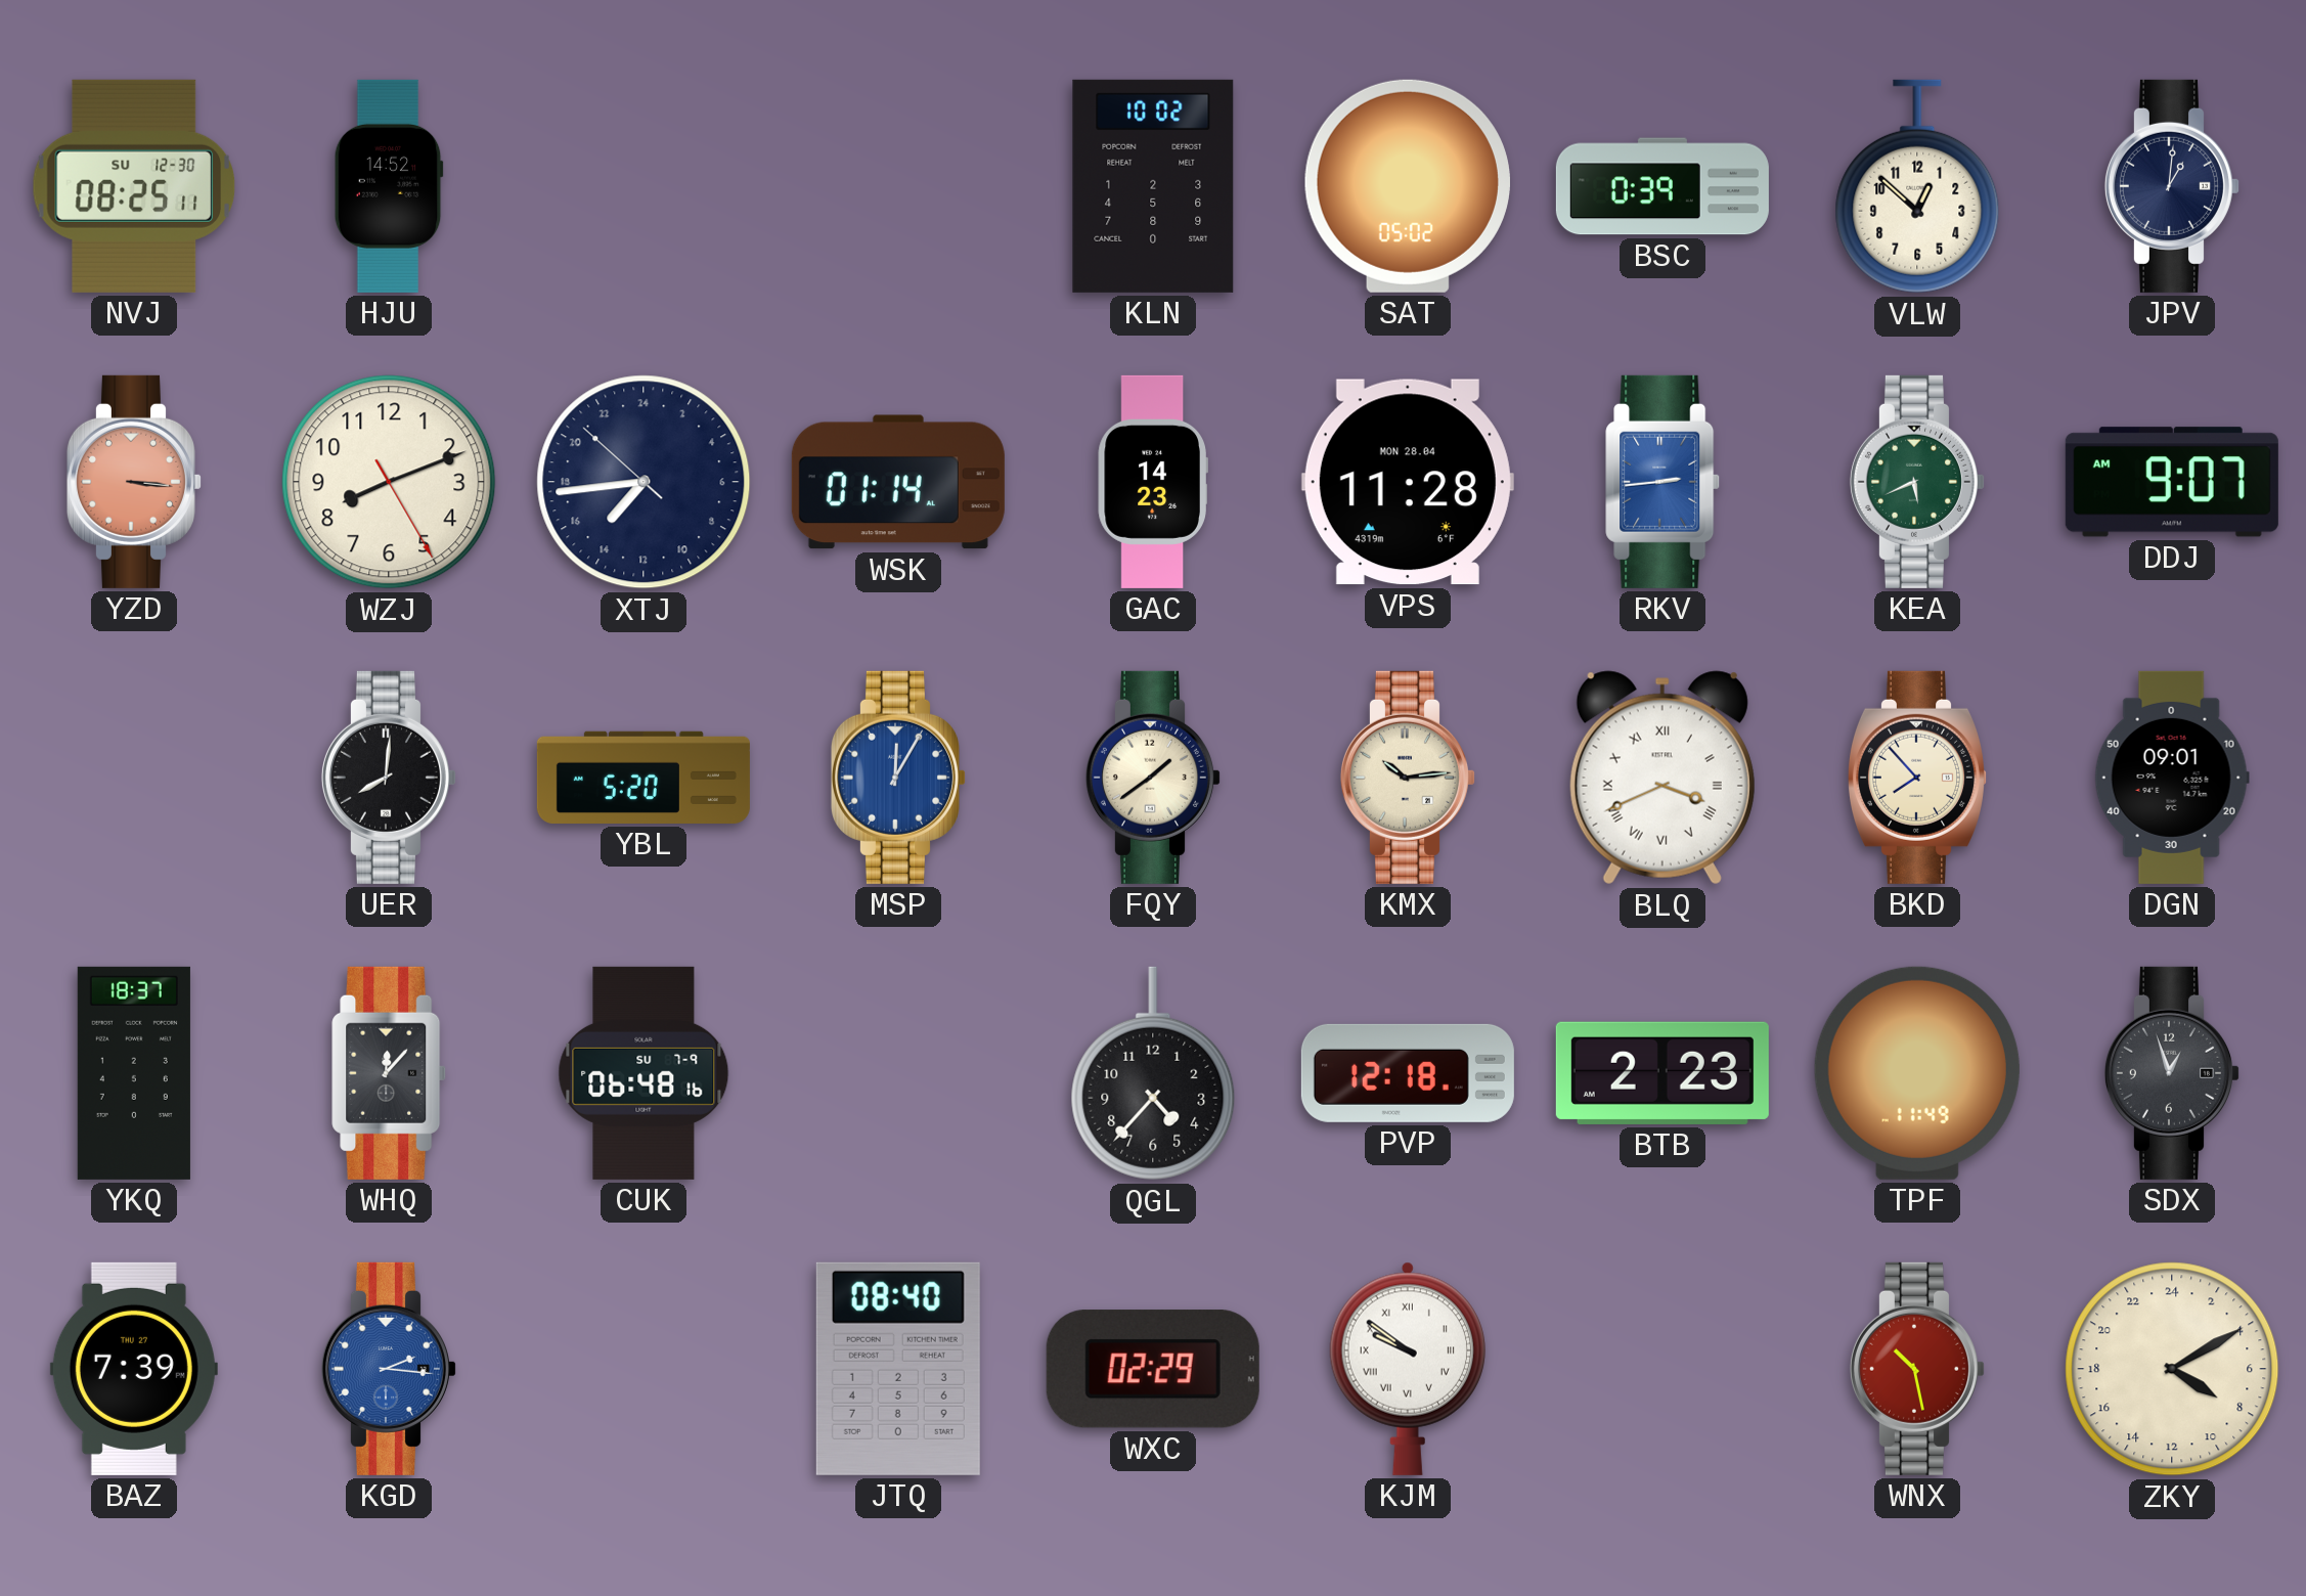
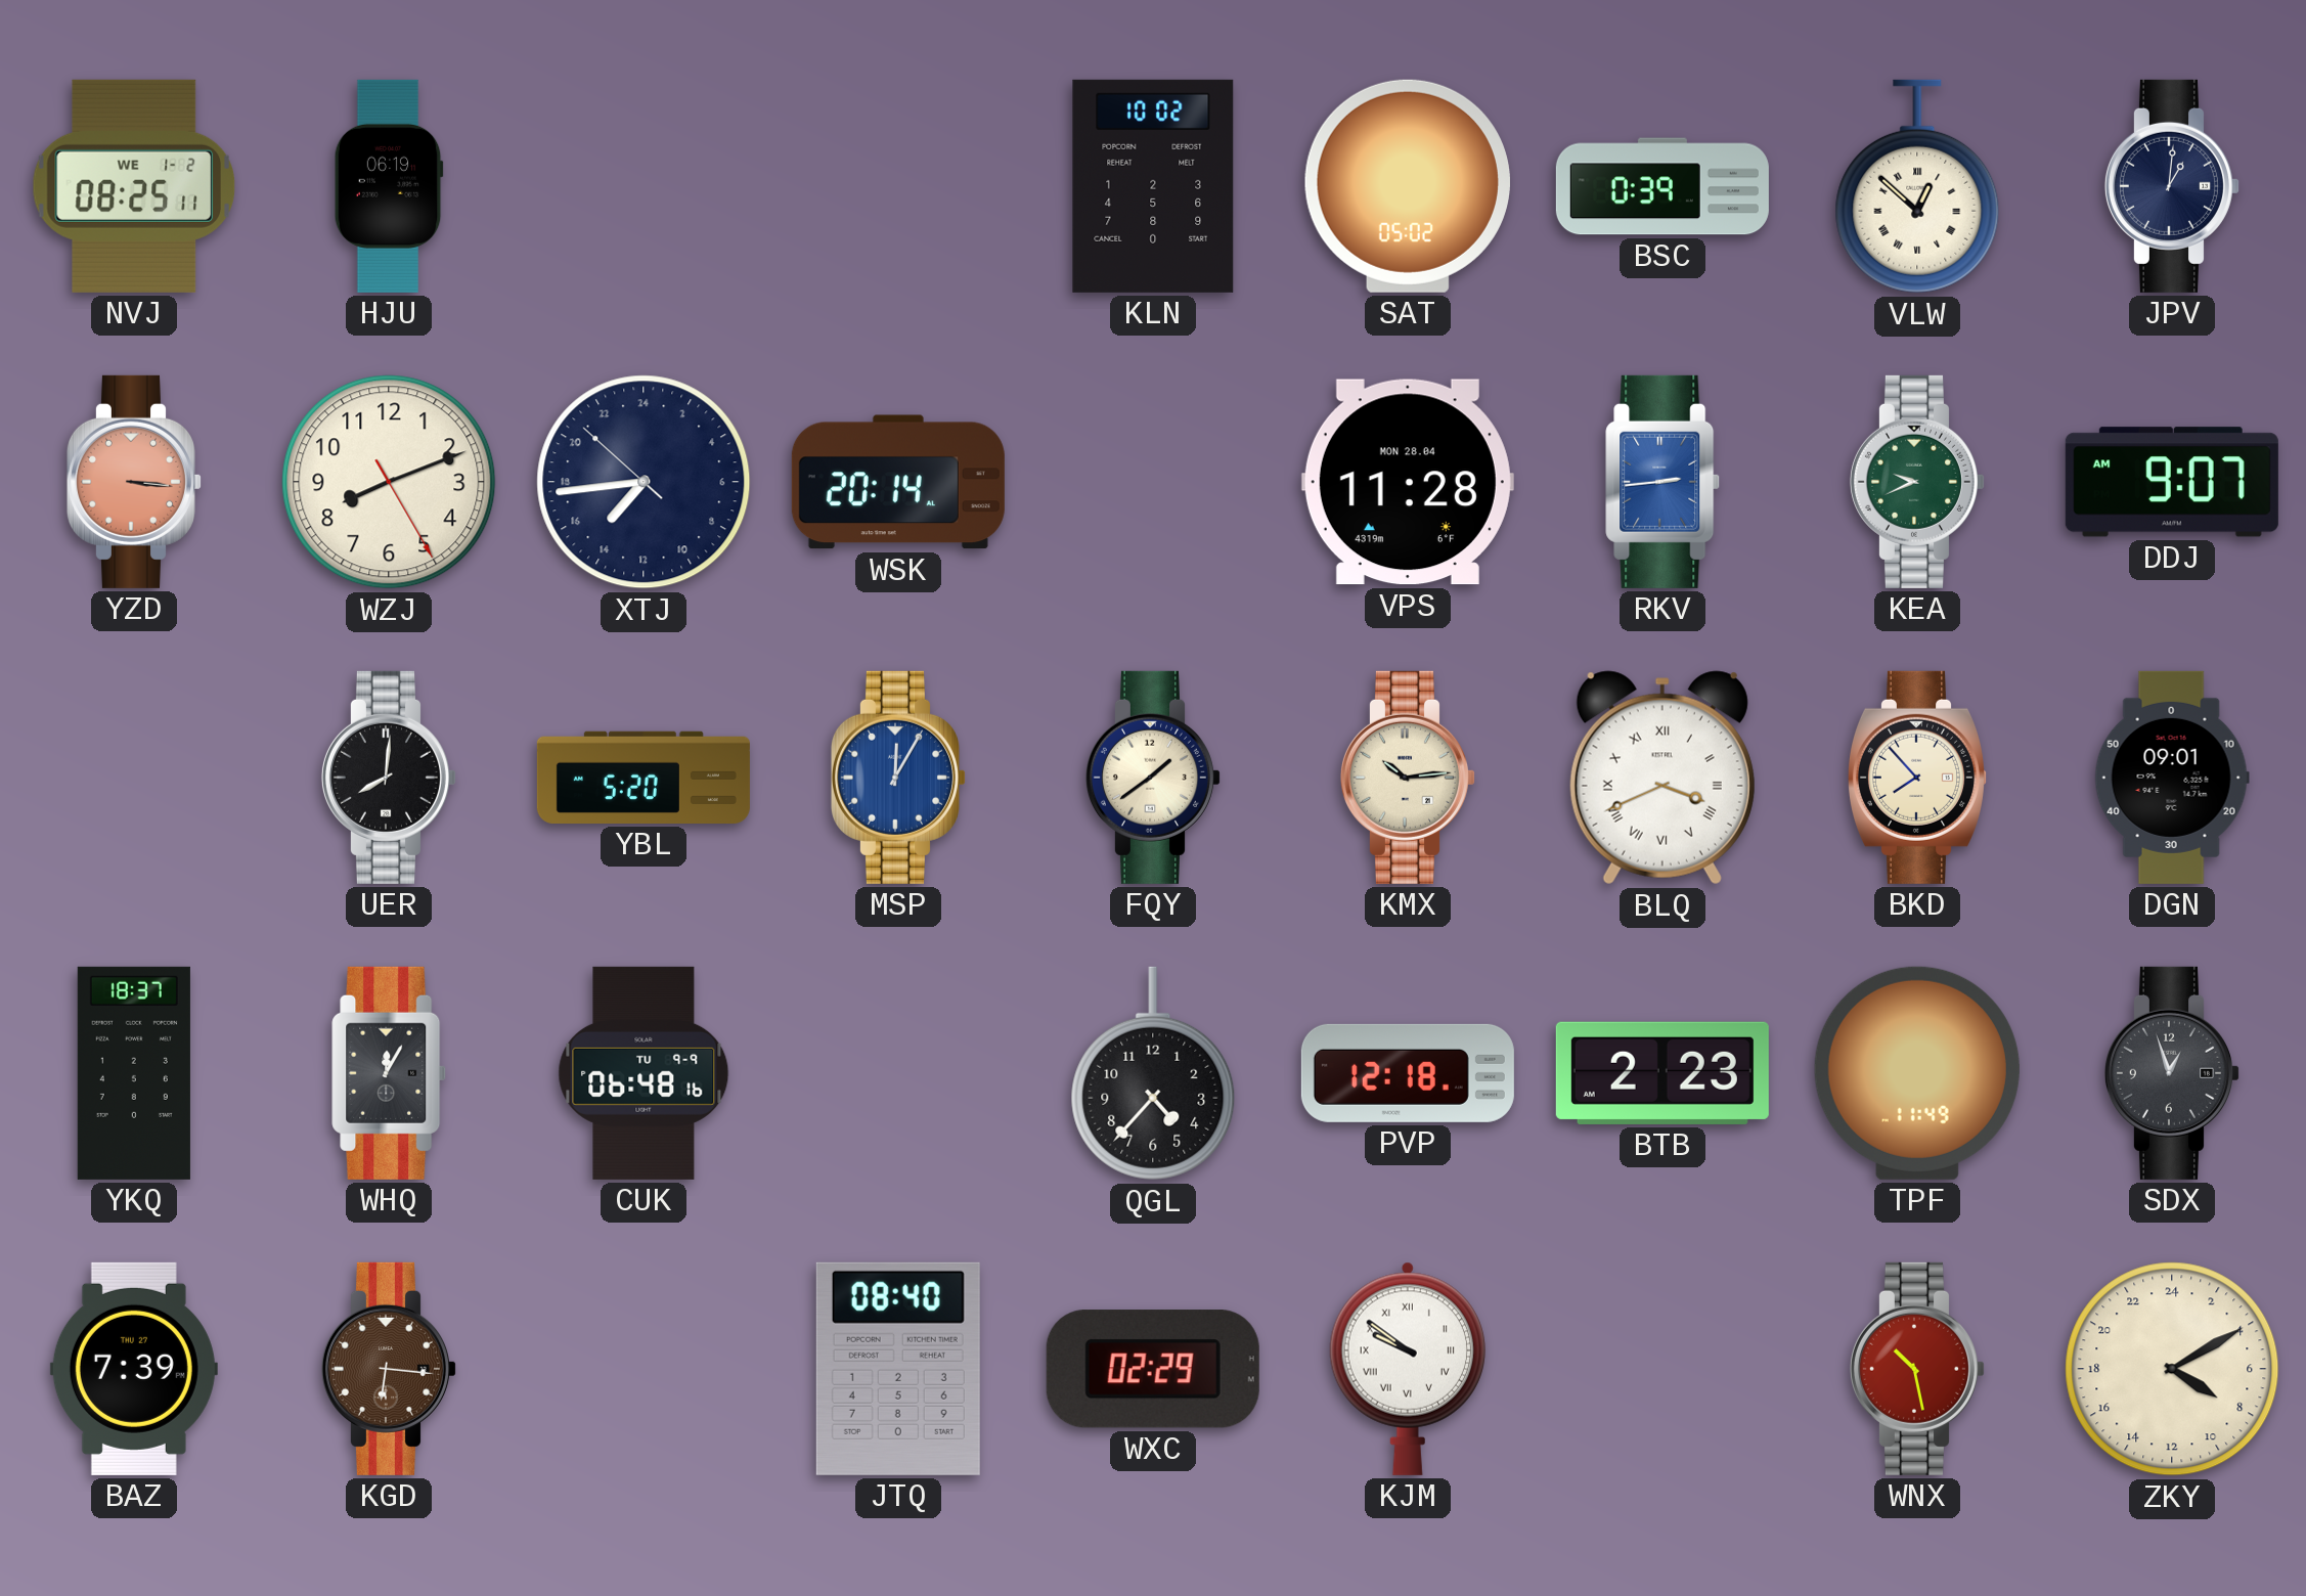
NVJ date: SU 12-30 -> WE 1-2 (133, 186)
HJU: 14:52 -> 06:19 (389, 186)
VLW numerals: Arabic -> Roman (1917, 186)
WSK: 01:14 -> 20:14 (898, 482)
GAC: 14:23 -> none (1153, 482)
KEA: 5:41 -> 9:41 (1917, 482)
WHQ: 12:07 -> 12:05 (390, 1073)
CUK date: SU 7-9 -> TU 9-9 (644, 1073)
KGD: 2:16 -> 6:16 (389, 1369)
KGD dial: blue -> brown (389, 1369)
